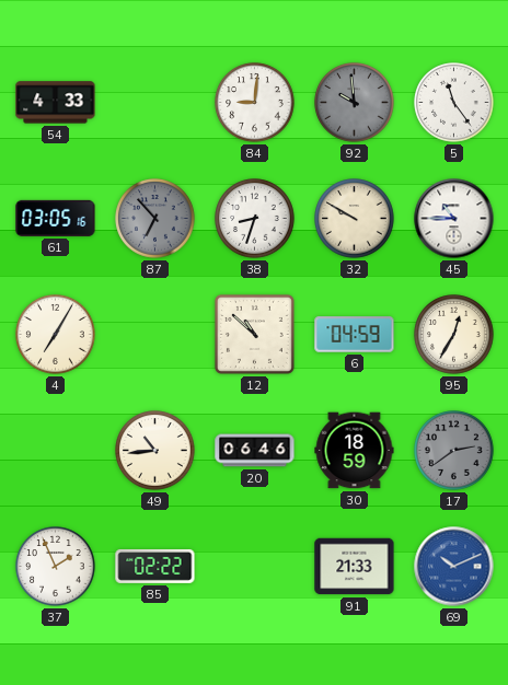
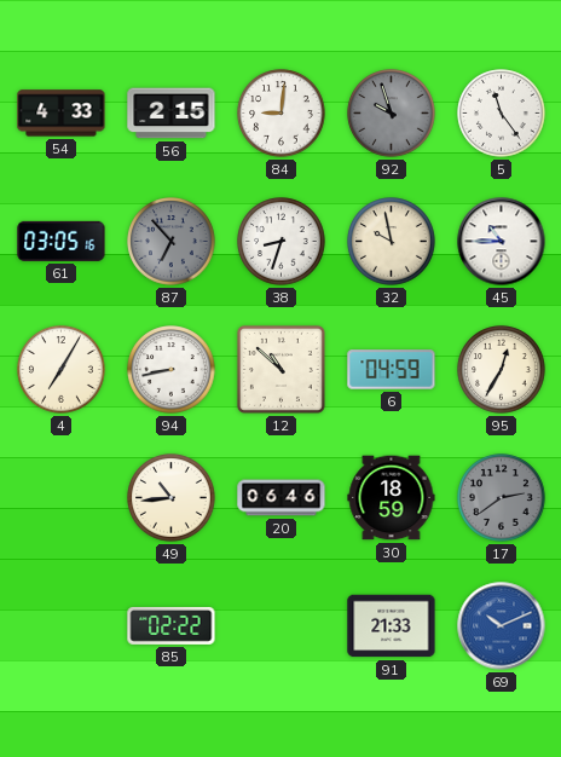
56: none -> 2:15 (172, 114)
92: 9:59 -> 9:57 (392, 114)
32: 9:50 -> 9:58 (392, 242)
94: none -> 8:43 (172, 370)
37: 1:56 -> none (56, 567)
